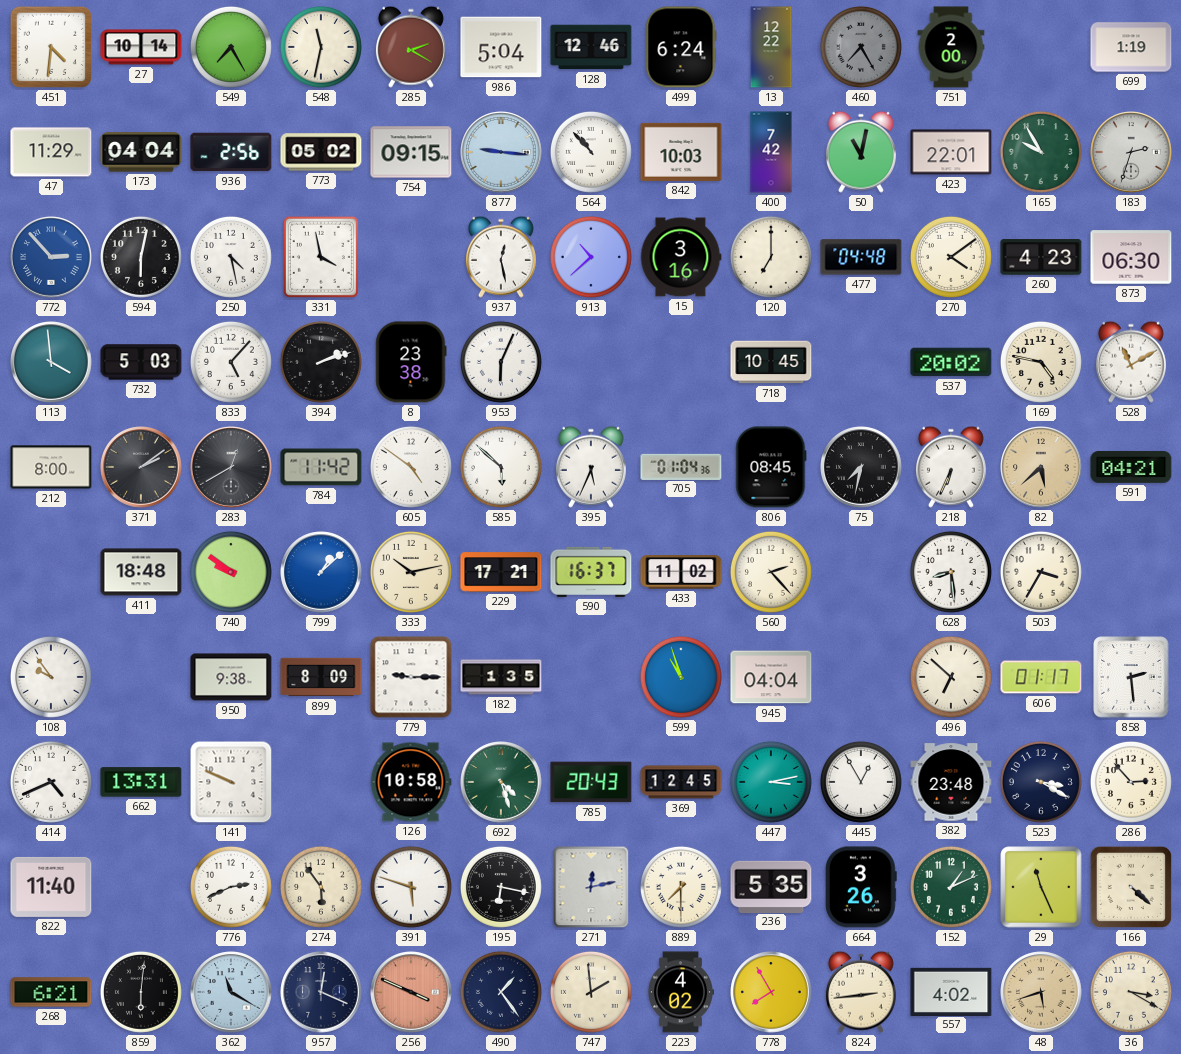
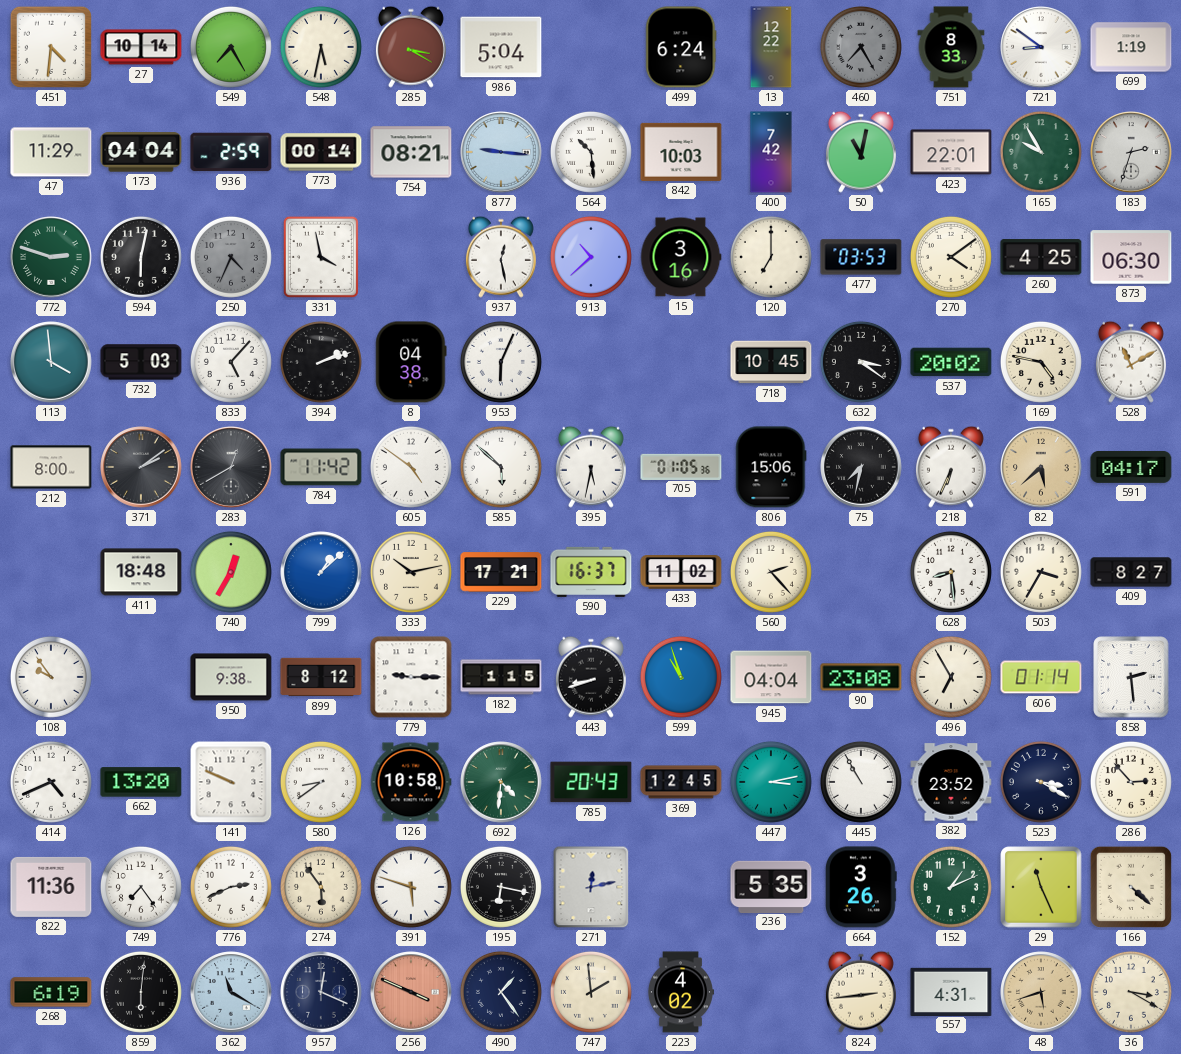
548: 11:32 -> 5:32 (321, 47)
285: 2:20 -> 3:20 (411, 47)
128: 12:46 -> none (591, 47)
751: 2:00 -> 8:33 (951, 47)
721: none -> 8:51 (1041, 47)
936: 2:56 -> 2:59 (231, 152)
773: 05:02 -> 00:14 (321, 152)
754: 09:15 -> 08:21 (411, 152)
564: 10:53 -> 10:29 (591, 152)
772: 2:53 -> 2:48 (51, 257)
772 dial: blue -> green (51, 257)
250: 4:28 -> 4:34 (231, 257)
250 dial: white -> grey (231, 257)
477: 04:48 -> 03:53 (861, 257)
260: 4:23 -> 4:25 (1041, 257)
8: 23:38 -> 04:38 (411, 362)
632: none -> 3:21 (861, 362)
395: 5:34 -> 5:32 (591, 467)
705: 01:04 -> 01:05 (681, 466)
806: 08:45 -> 15:06 (771, 467)
591: 04:21 -> 04:17 (1131, 467)
740: 9:51 -> 12:35 (231, 572)
409: none -> 8:27 (1131, 572)
899: 8:09 -> 8:12 (321, 677)
182: 1:35 -> 1:15 (501, 677)
443: none -> 8:42 (591, 677)
90: none -> 23:08 (861, 677)
496: 6:52 -> 6:55 (951, 677)
606: 01:17 -> 01:14 (1041, 677)
662: 13:31 -> 13:20 (141, 782)
580: none -> 8:39 (321, 782)
692: 4:27 -> 4:31 (501, 782)
445: 12:55 -> 10:55 (861, 782)
382: 23:48 -> 23:52 (951, 782)
822: 11:40 -> 11:36 (51, 887)
749: none -> 7:24 (141, 887)
889: 7:30 -> none (681, 887)
268: 6:21 -> 6:19 (51, 992)
778: 7:55 -> none (771, 992)
557: 4:02 -> 4:31 (951, 991)
